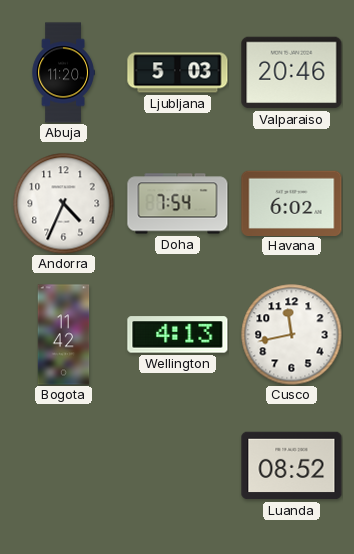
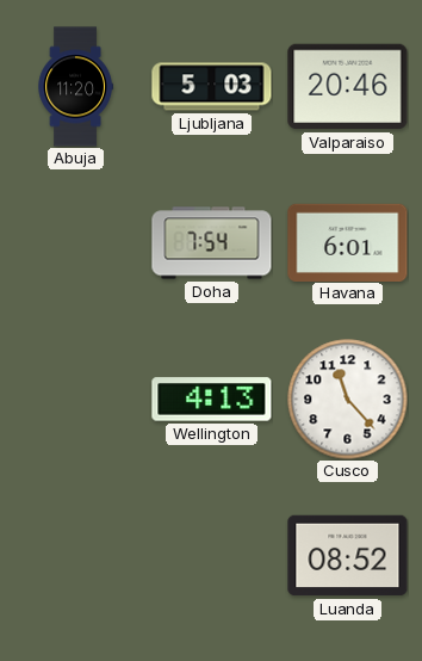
Andorra: 4:34 -> none (64, 204)
Havana: 6:02 -> 6:01 (348, 242)
Bogota: 11:42 -> none (64, 335)
Cusco: 11:43 -> 11:23 (348, 400)
